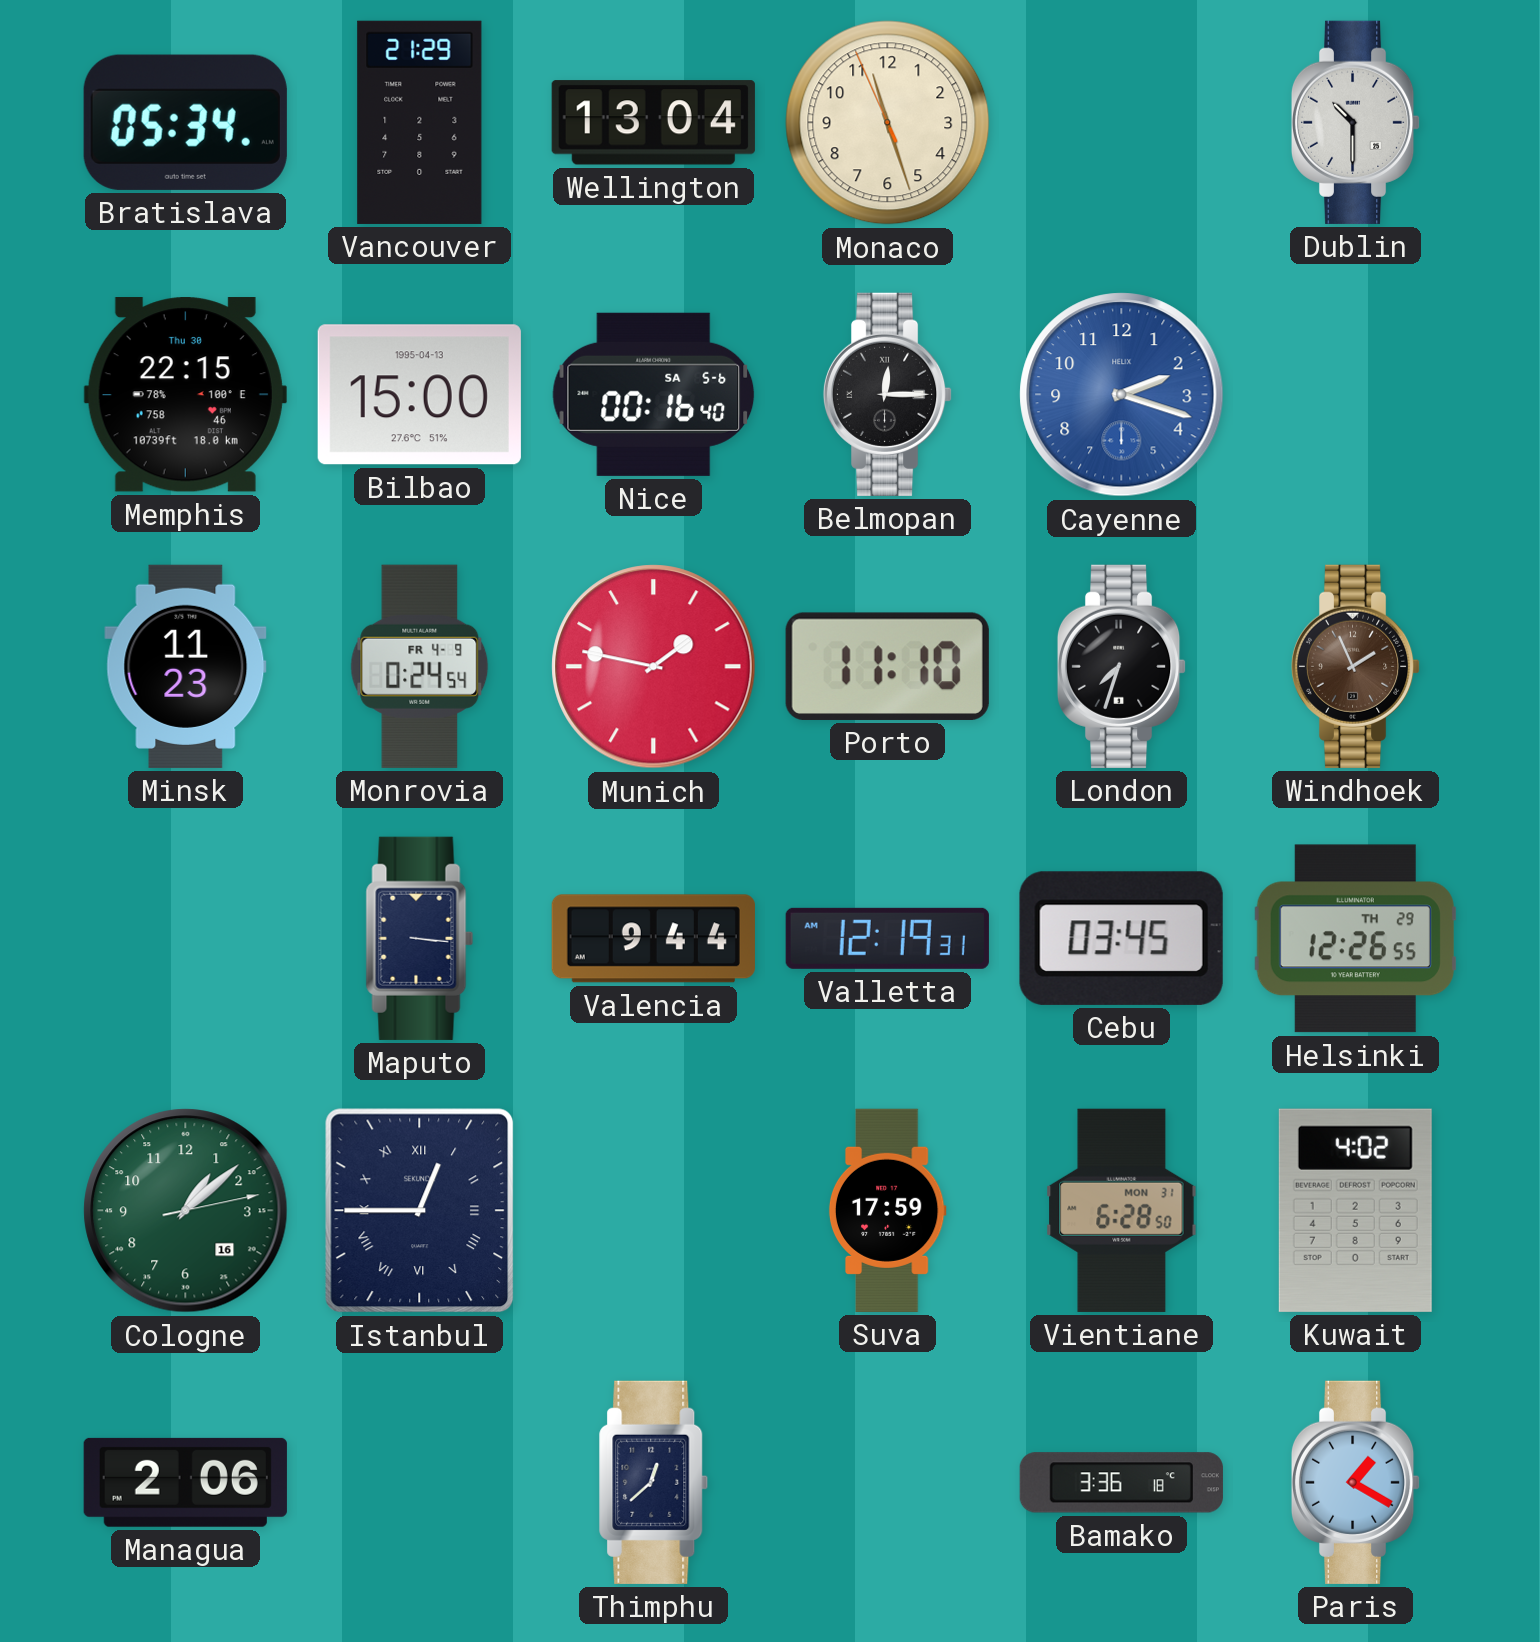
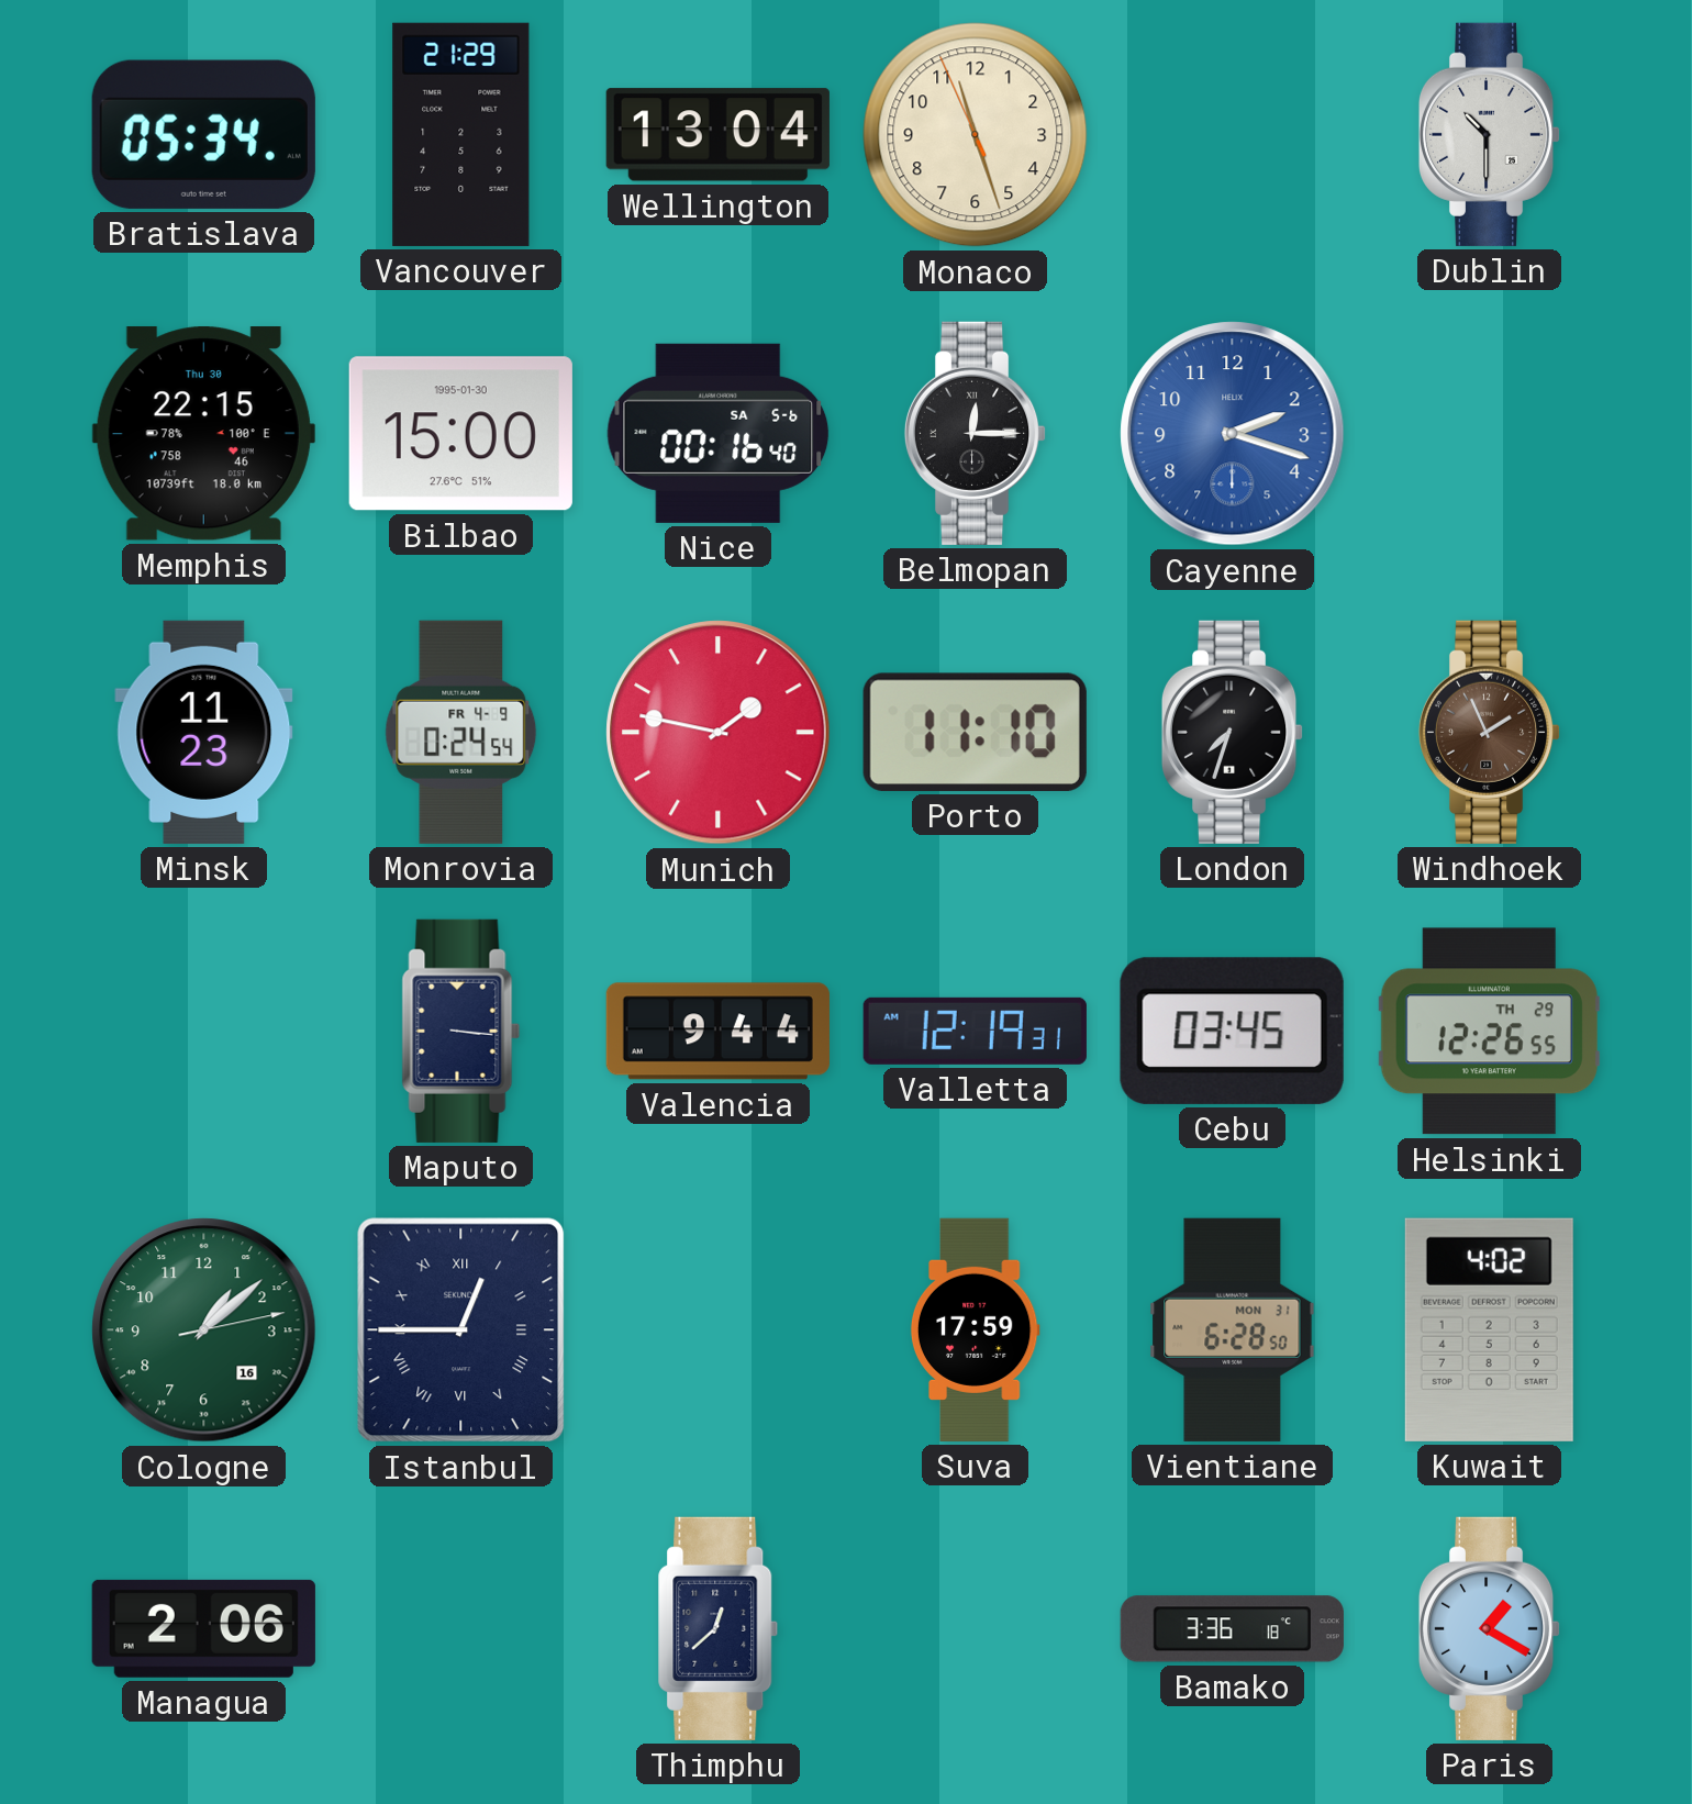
Bilbao date: 1995-04-13 -> 1995-01-30 (460, 434)
